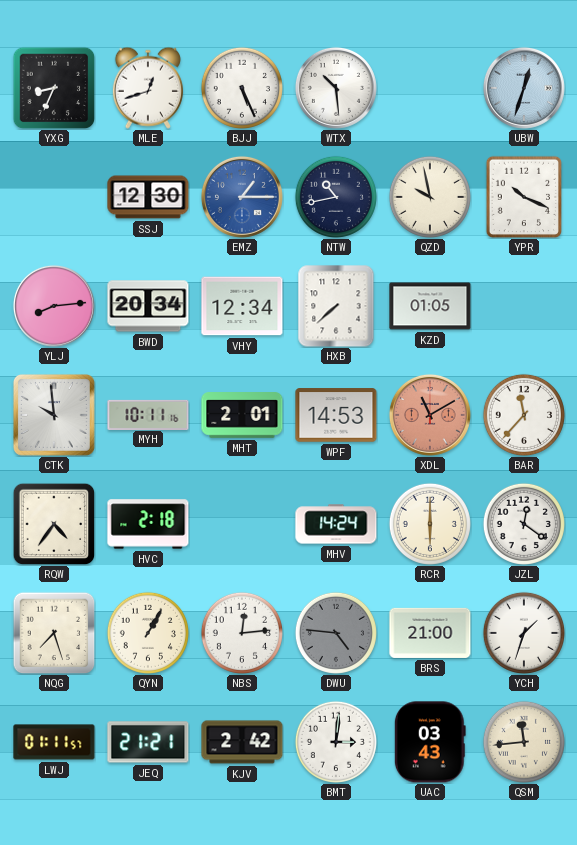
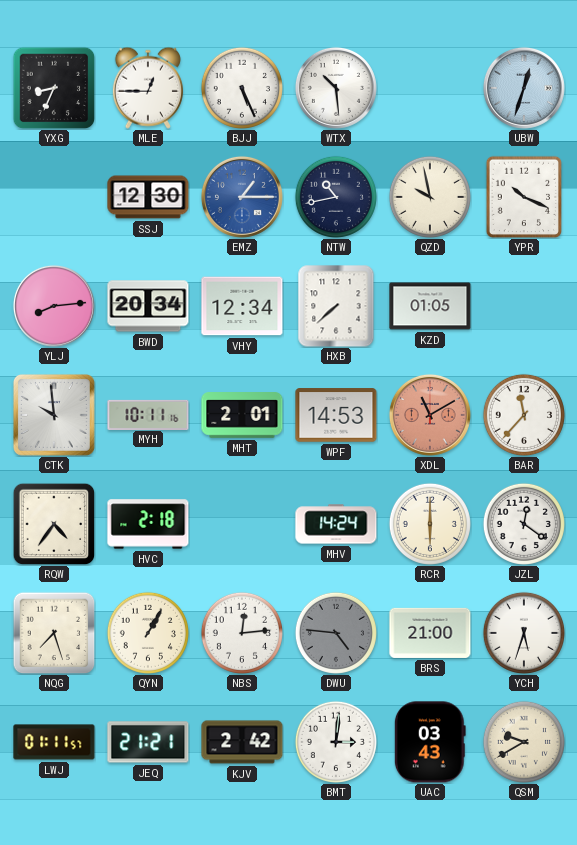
MLE: 12:42 -> 12:45 (148, 88)
YCH: 1:33 -> 5:33 (524, 633)
QSM: 11:44 -> 9:40 (524, 742)
